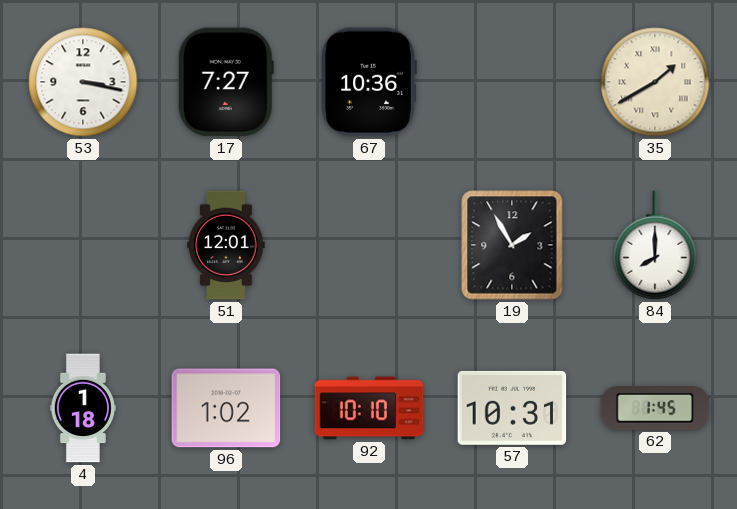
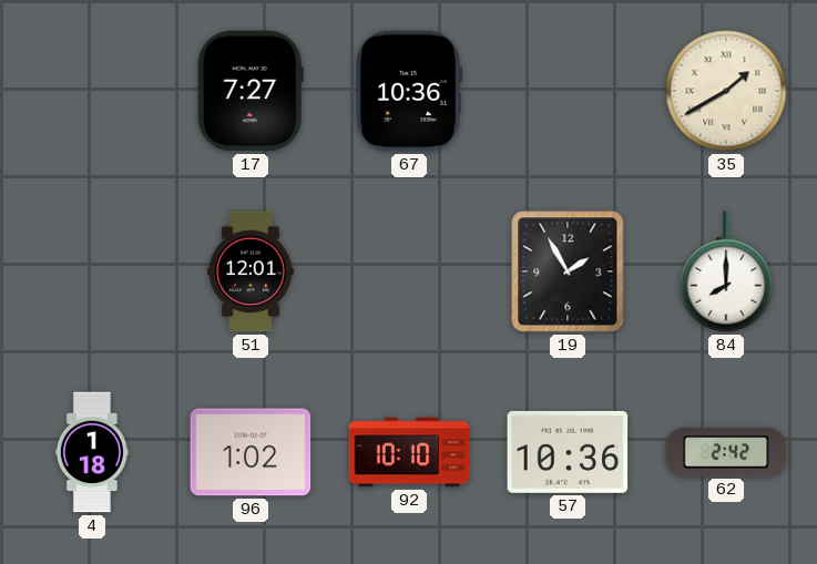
53: 3:17 -> none (83, 82)
57: 10:31 -> 10:36 (568, 452)
62: 1:45 -> 2:42 (726, 452)
